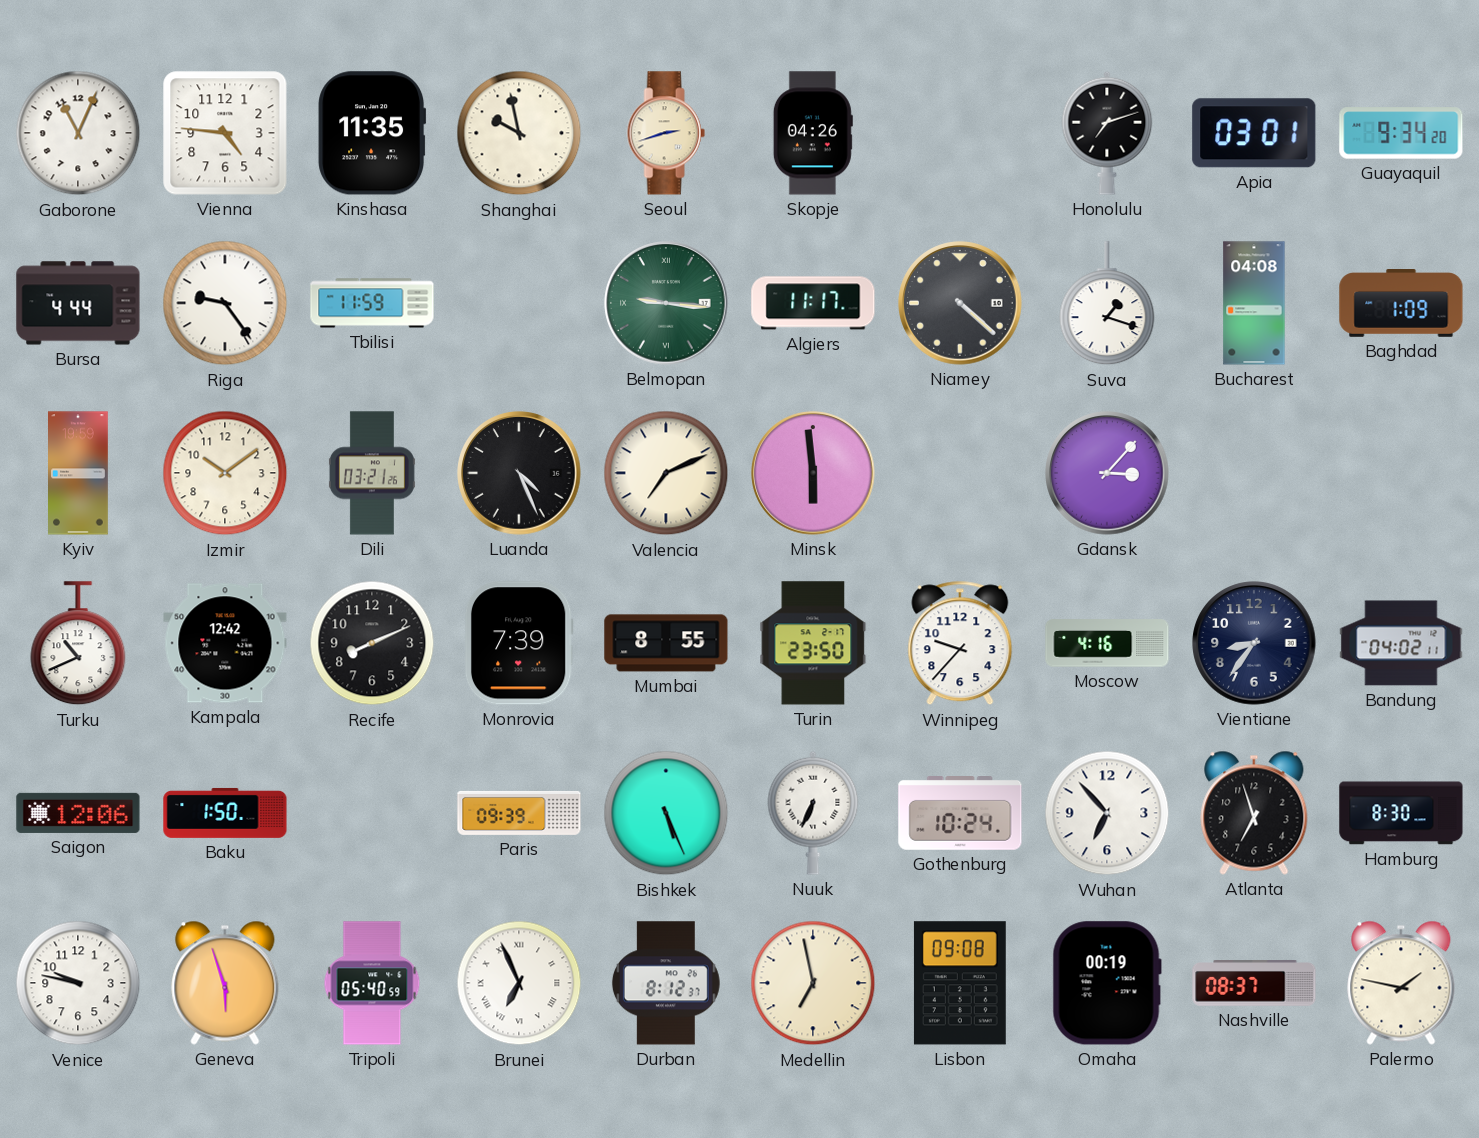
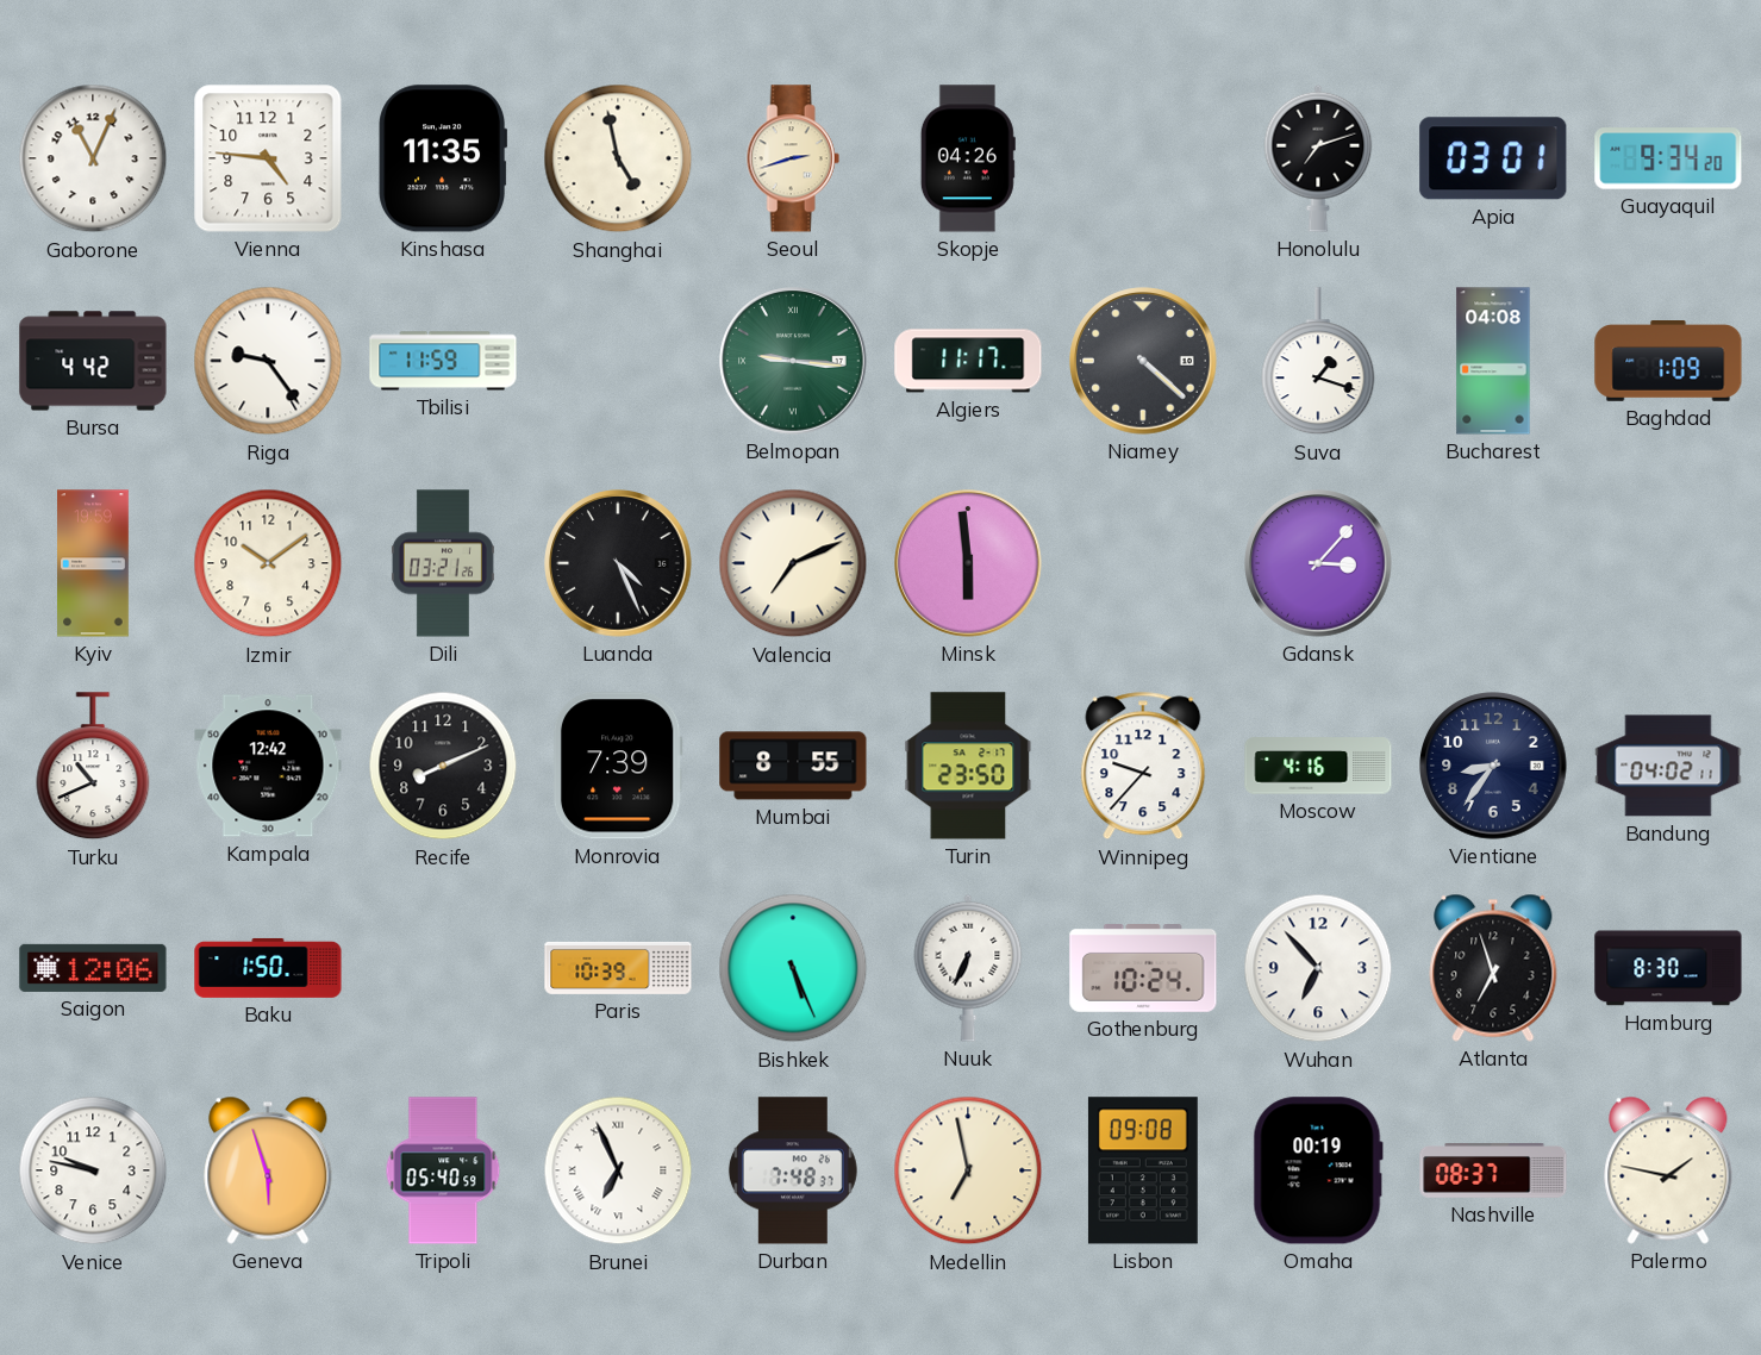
Shanghai: 9:58 -> 4:58 (618, 158)
Bursa: 4:44 -> 4:42 (93, 361)
Paris: 09:39 -> 10:39 (618, 968)
Durban: 8:12 -> 7:48 (793, 1170)
